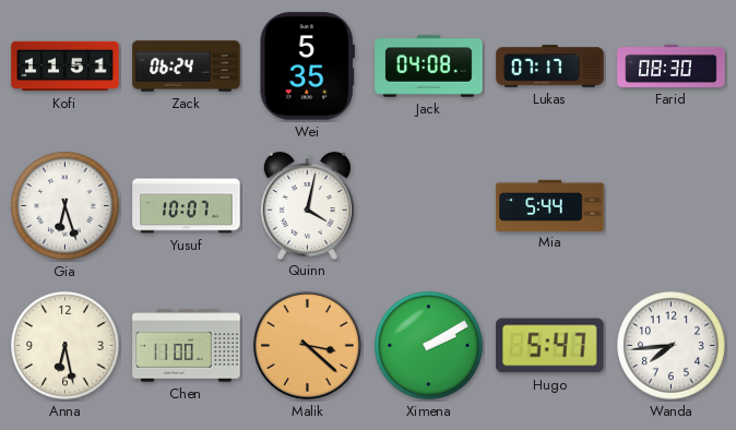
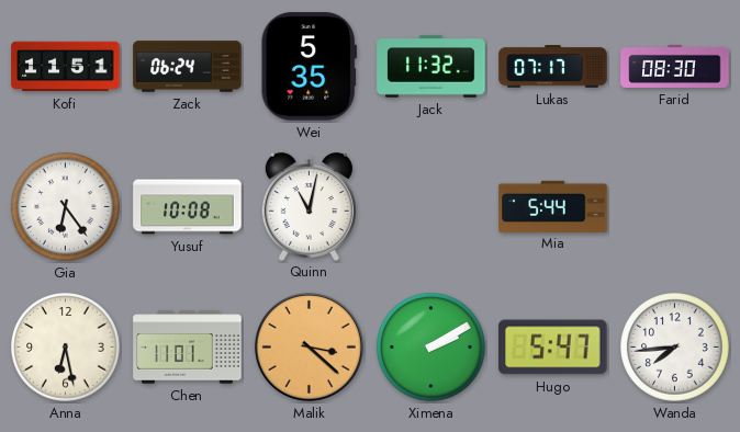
Jack: 04:08 -> 11:32 (431, 67)
Gia: 6:27 -> 6:24 (66, 207)
Yusuf: 10:07 -> 10:08 (188, 207)
Quinn: 4:02 -> 11:02 (309, 206)
Chen: 11:00 -> 11:01 (188, 348)
